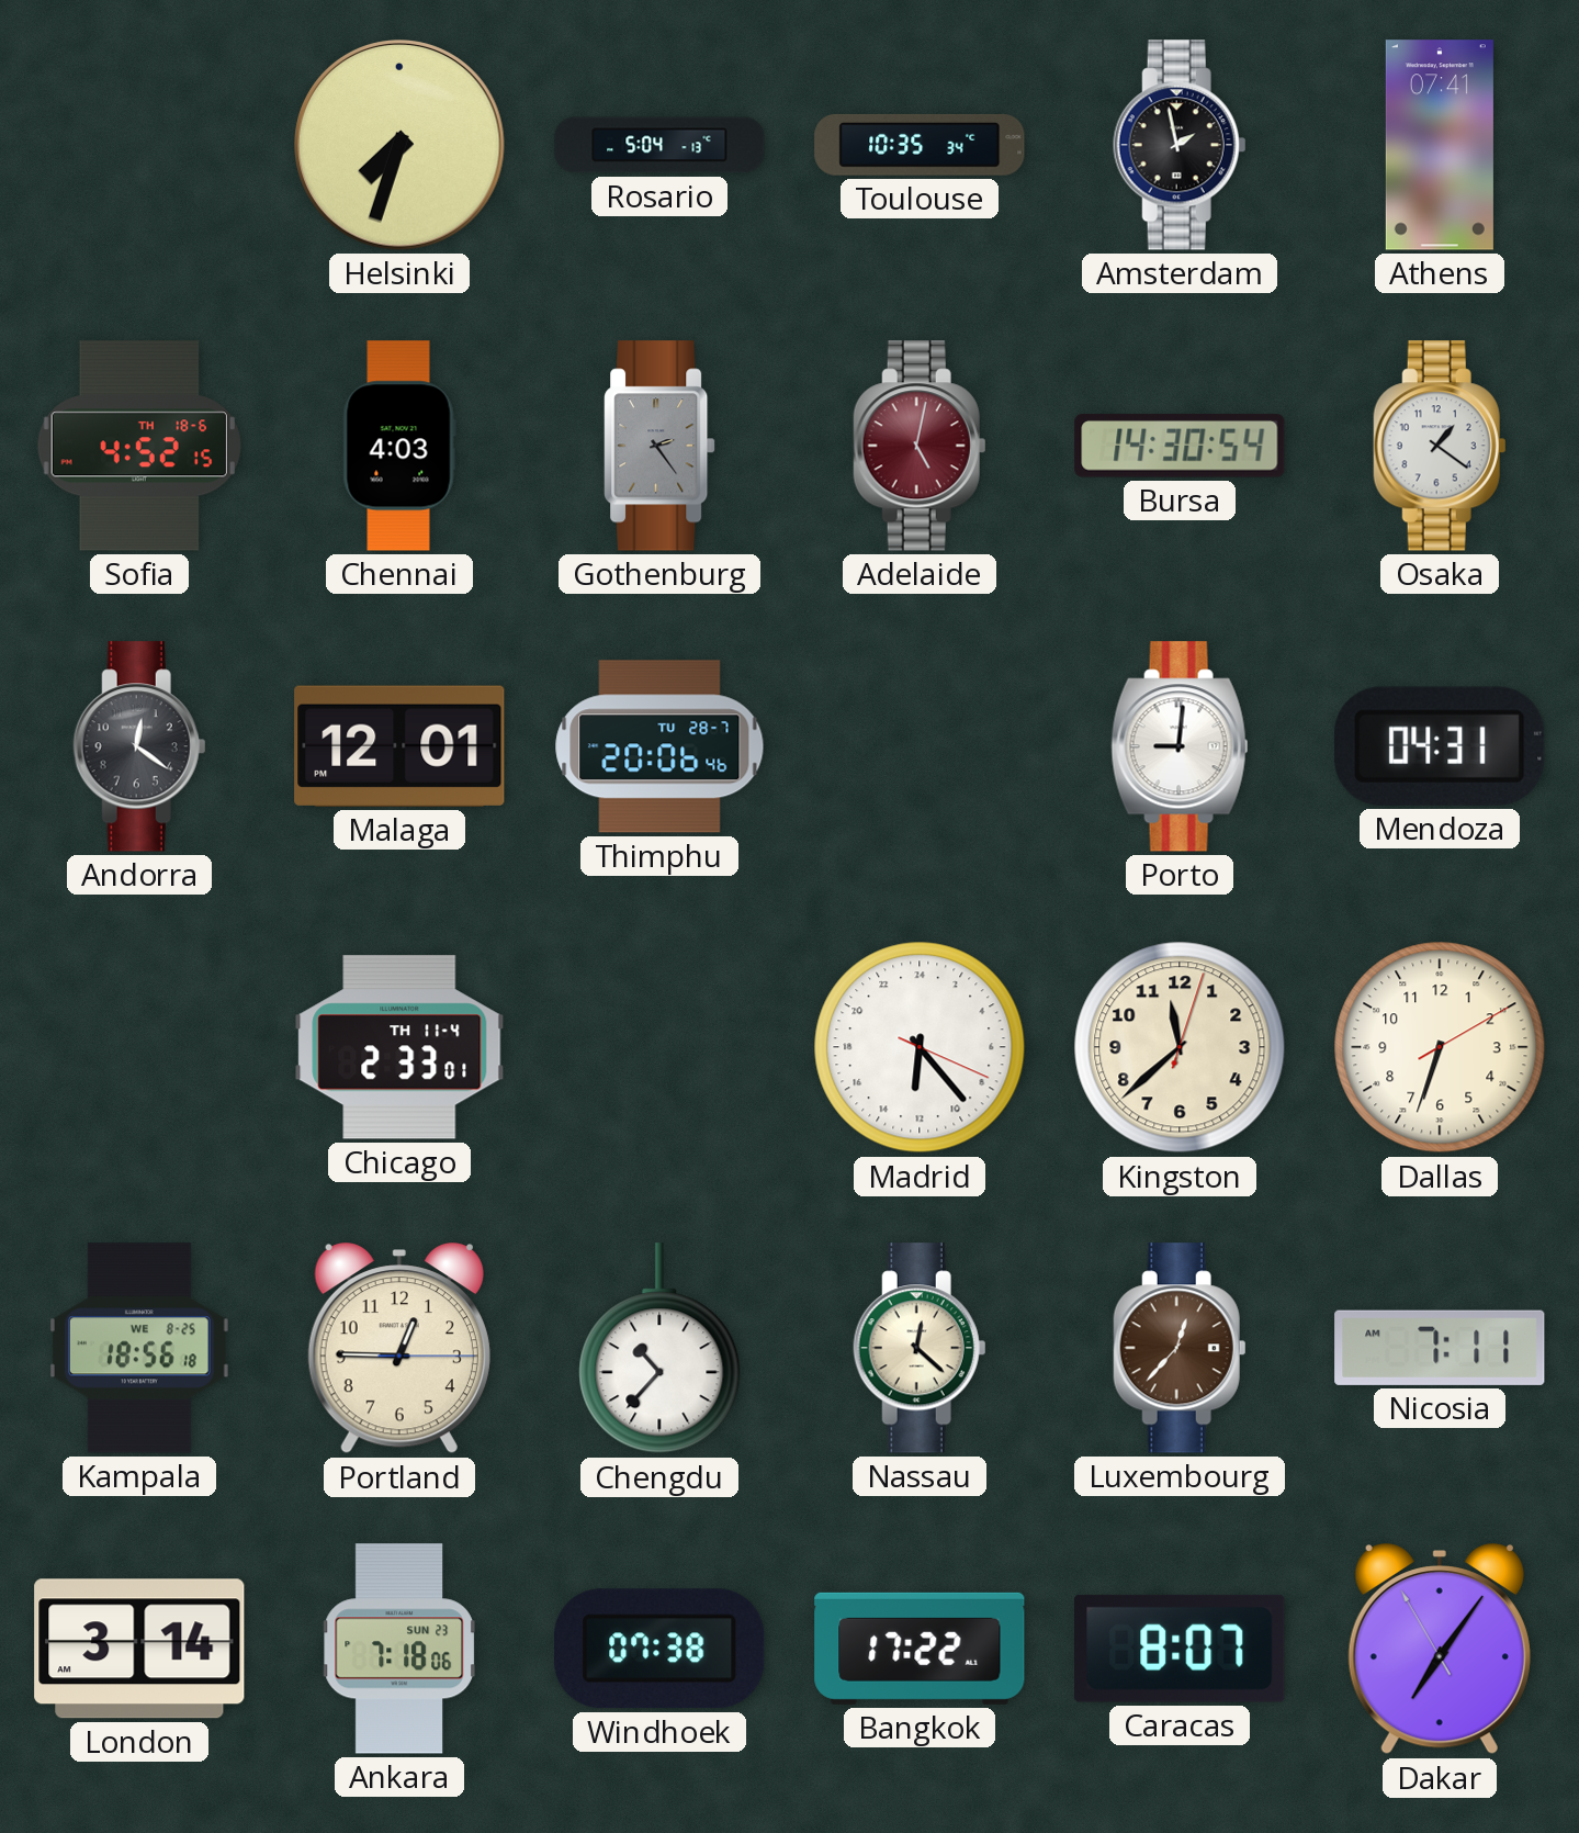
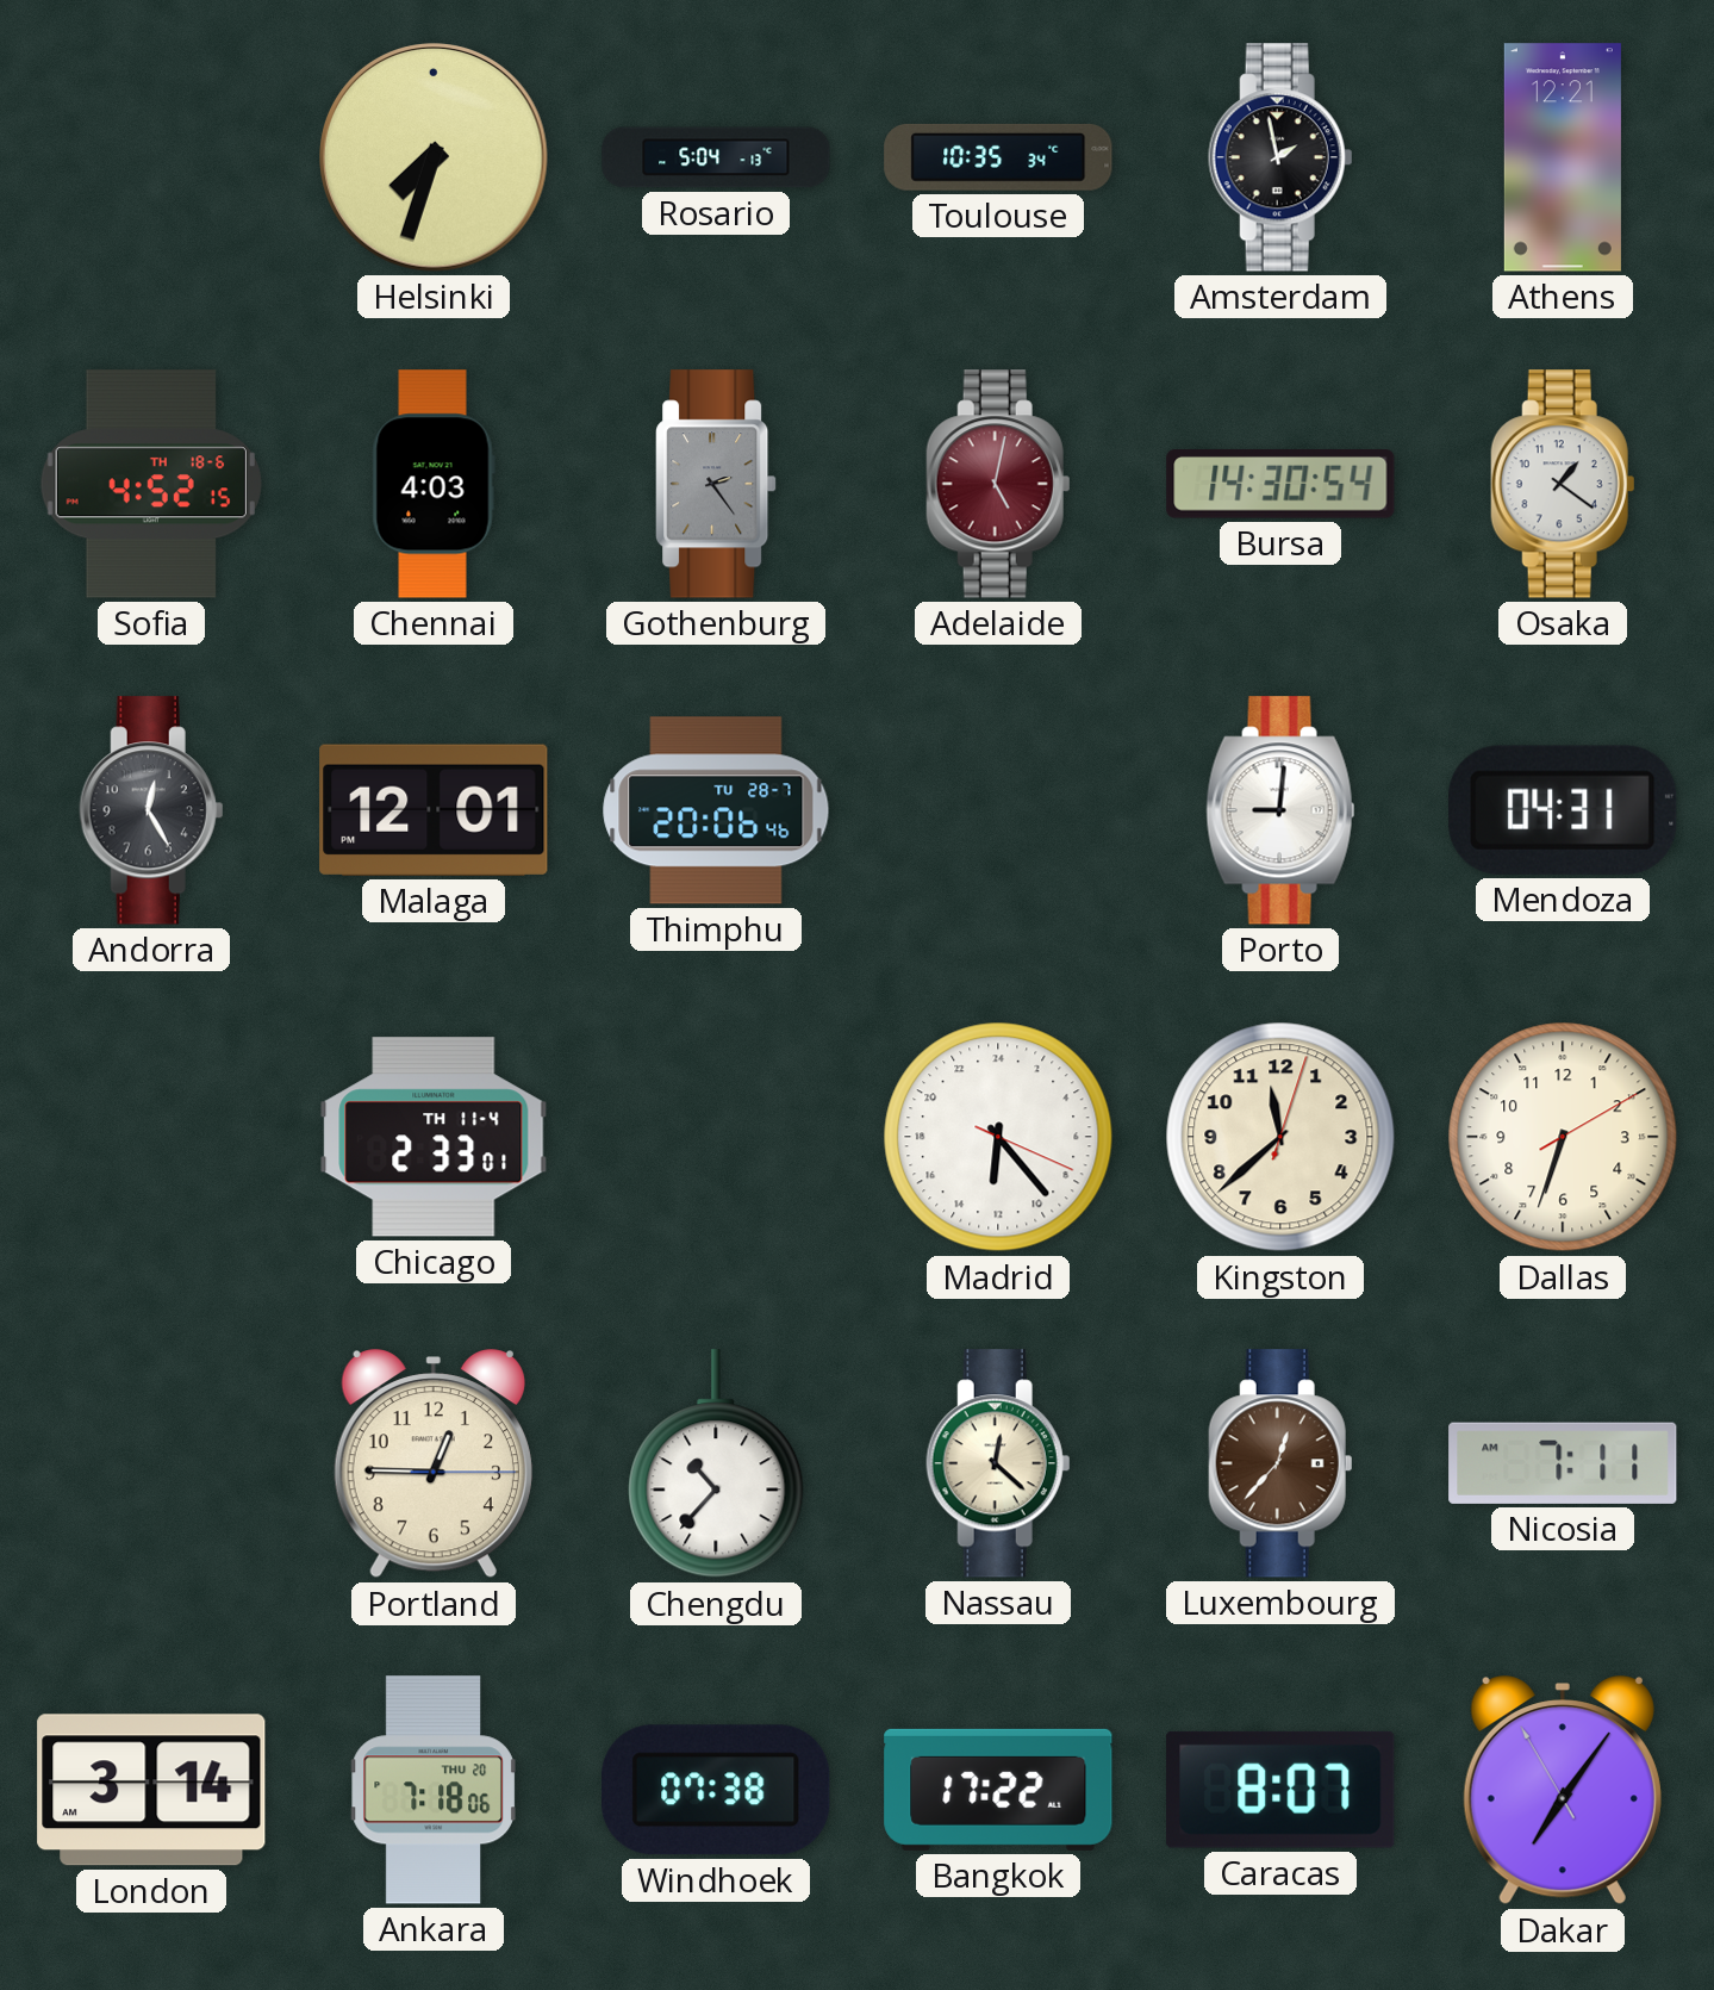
Athens: 07:41 -> 12:21 (1563, 157)
Andorra: 12:21 -> 12:25 (151, 810)
Kampala: 18:56 -> none (140, 1348)
Ankara date: SUN 23 -> THU 20 (434, 1790)
